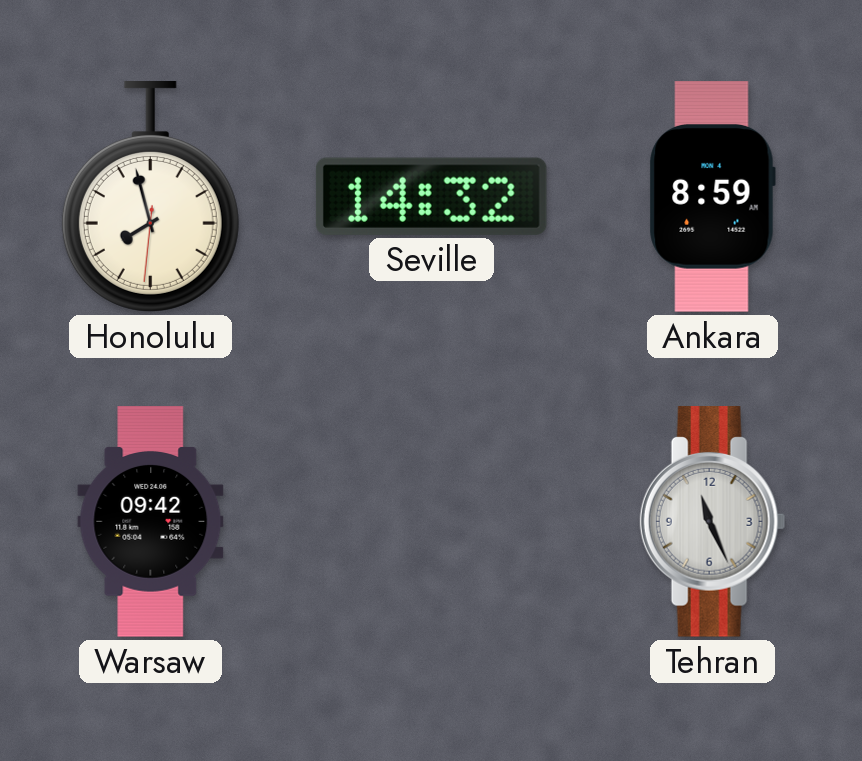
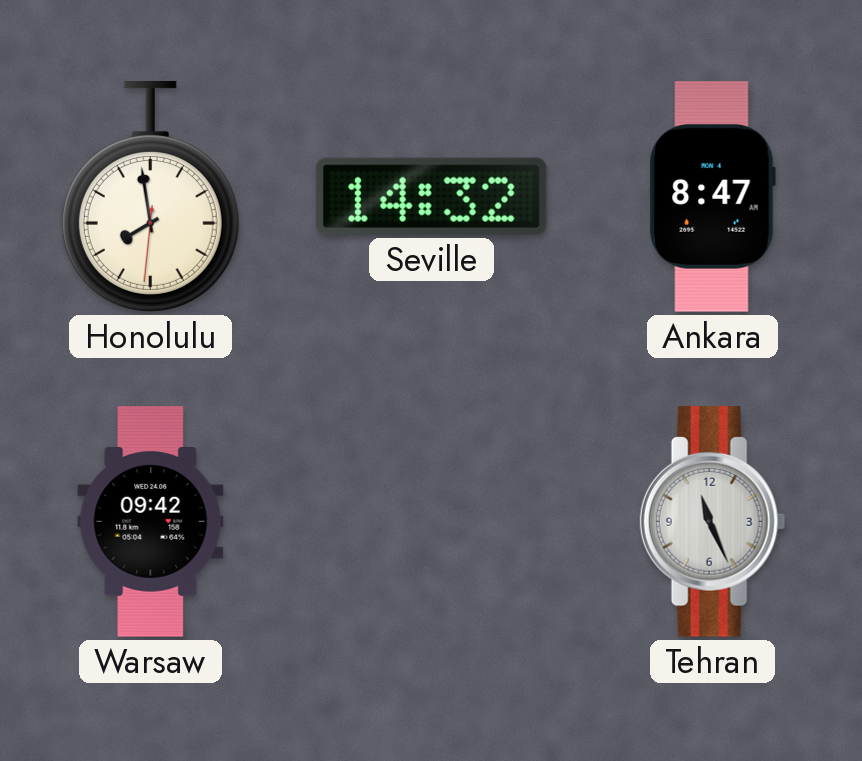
Honolulu: 7:57 -> 7:58 (150, 197)
Ankara: 8:59 -> 8:47 (712, 197)
